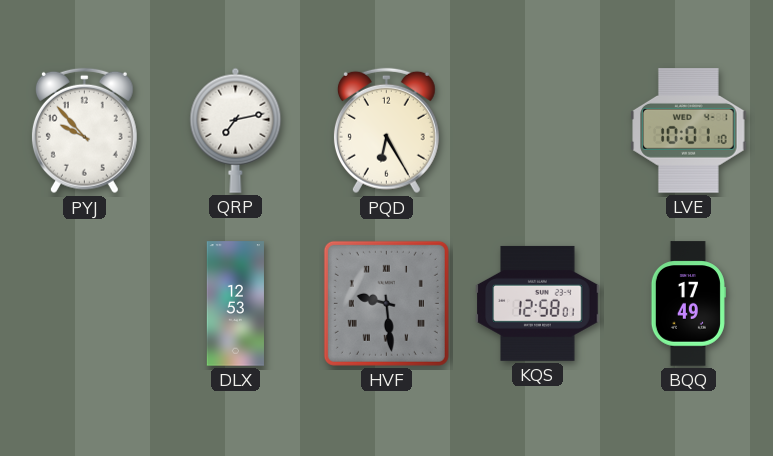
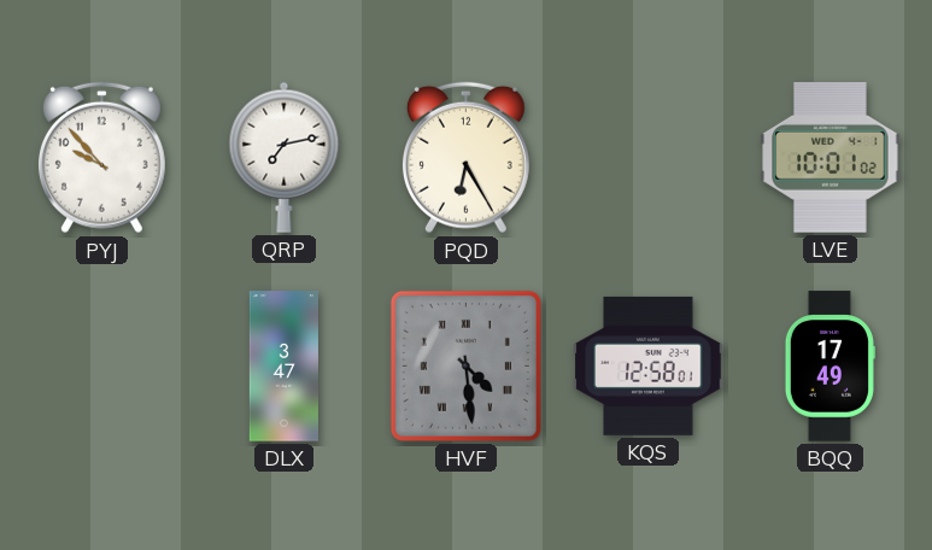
LVE: 10:01:10 -> 10:01:02 (831, 158)
DLX: 12:53 -> 3:47 (283, 367)
HVF: 9:29 -> 4:29 (465, 365)
